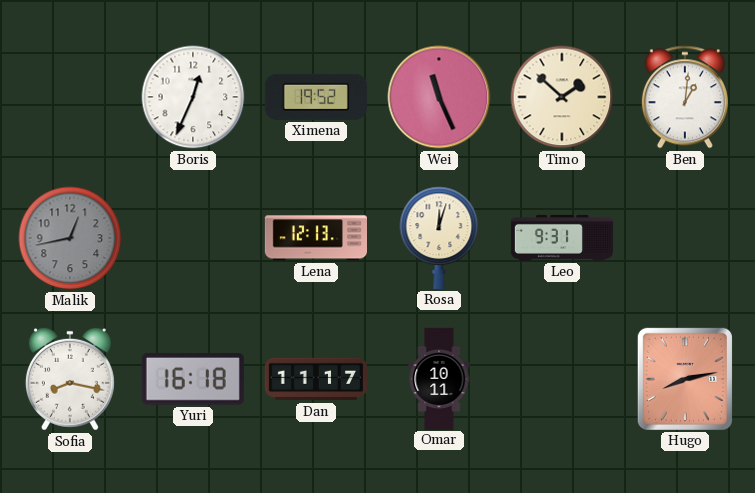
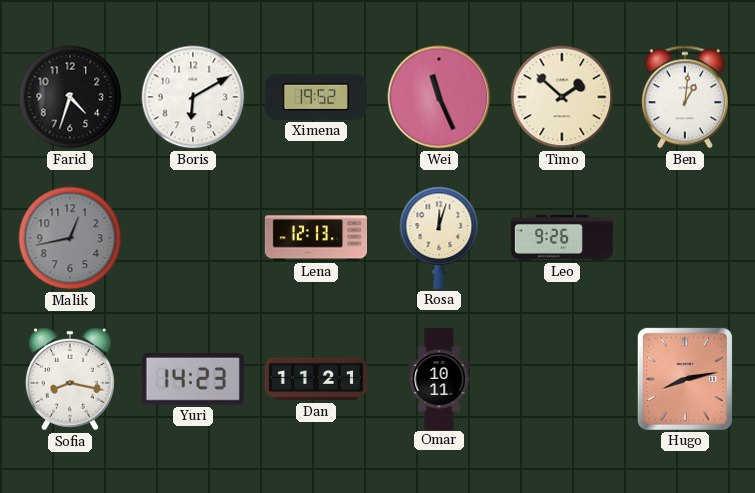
Farid: none -> 4:33 (70, 97)
Boris: 12:34 -> 6:10 (193, 97)
Leo: 9:31 -> 9:26 (561, 238)
Yuri: 16:18 -> 14:23 (193, 379)
Dan: 11:17 -> 11:21 (315, 379)
